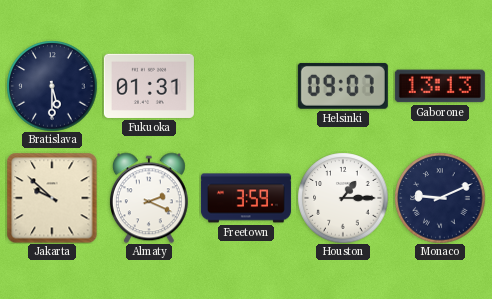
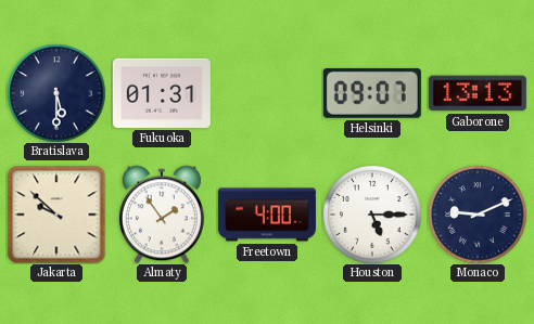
Almaty: 2:19 -> 1:54 (162, 215)
Freetown: 3:59 -> 4:00 (267, 215)
Houston: 1:15 -> 5:15 (372, 215)
